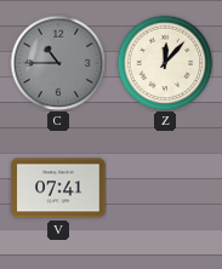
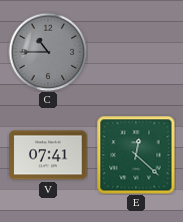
Z: 12:07 -> none (165, 63)
E: none -> 12:22 (136, 155)
